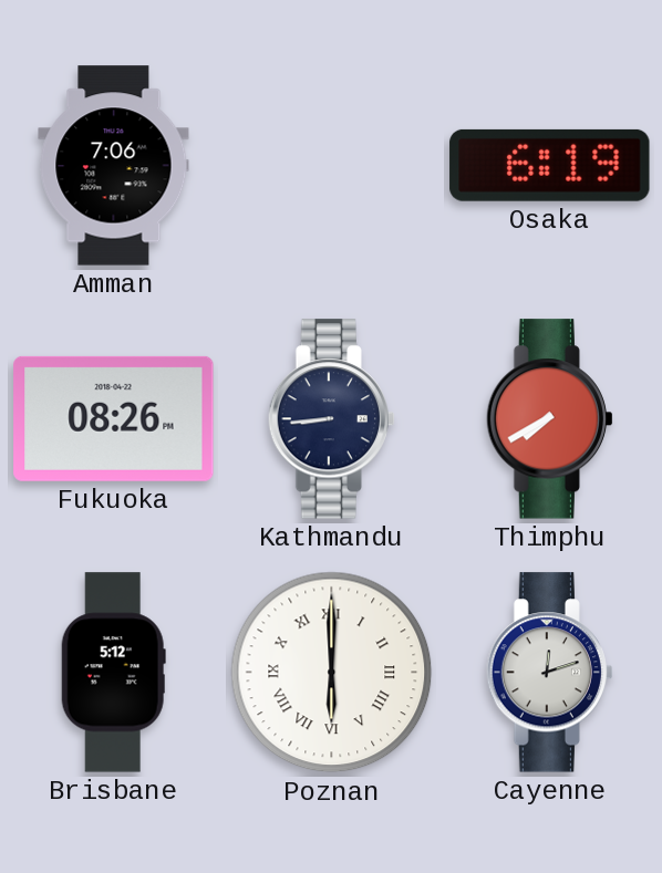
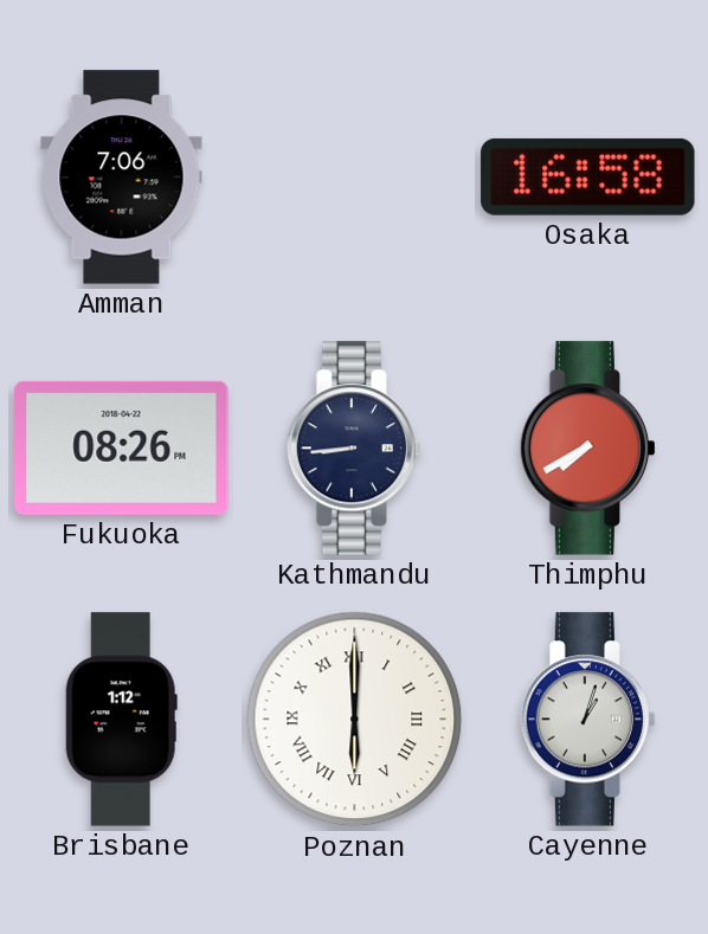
Osaka: 6:19 -> 16:58 (588, 176)
Brisbane: 5:12 -> 1:12 (121, 720)
Cayenne: 12:12 -> 1:03 (587, 720)
